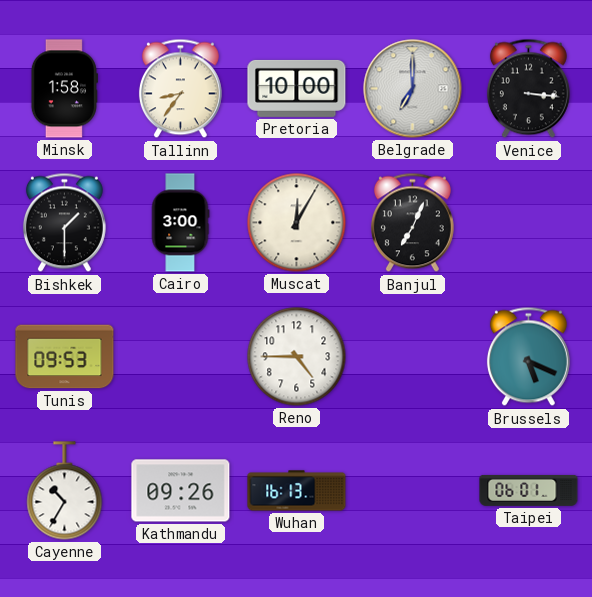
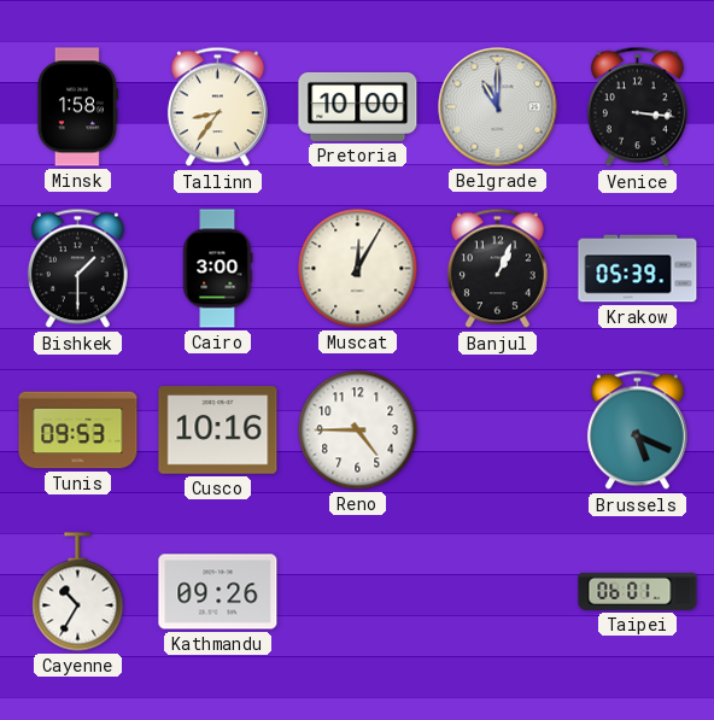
Belgrade: 7:00 -> 11:00 (498, 107)
Banjul: 7:04 -> 1:04 (497, 269)
Krakow: none -> 05:39 (638, 269)
Cusco: none -> 10:16 (218, 431)
Wuhan: 16:13 -> none (297, 491)
